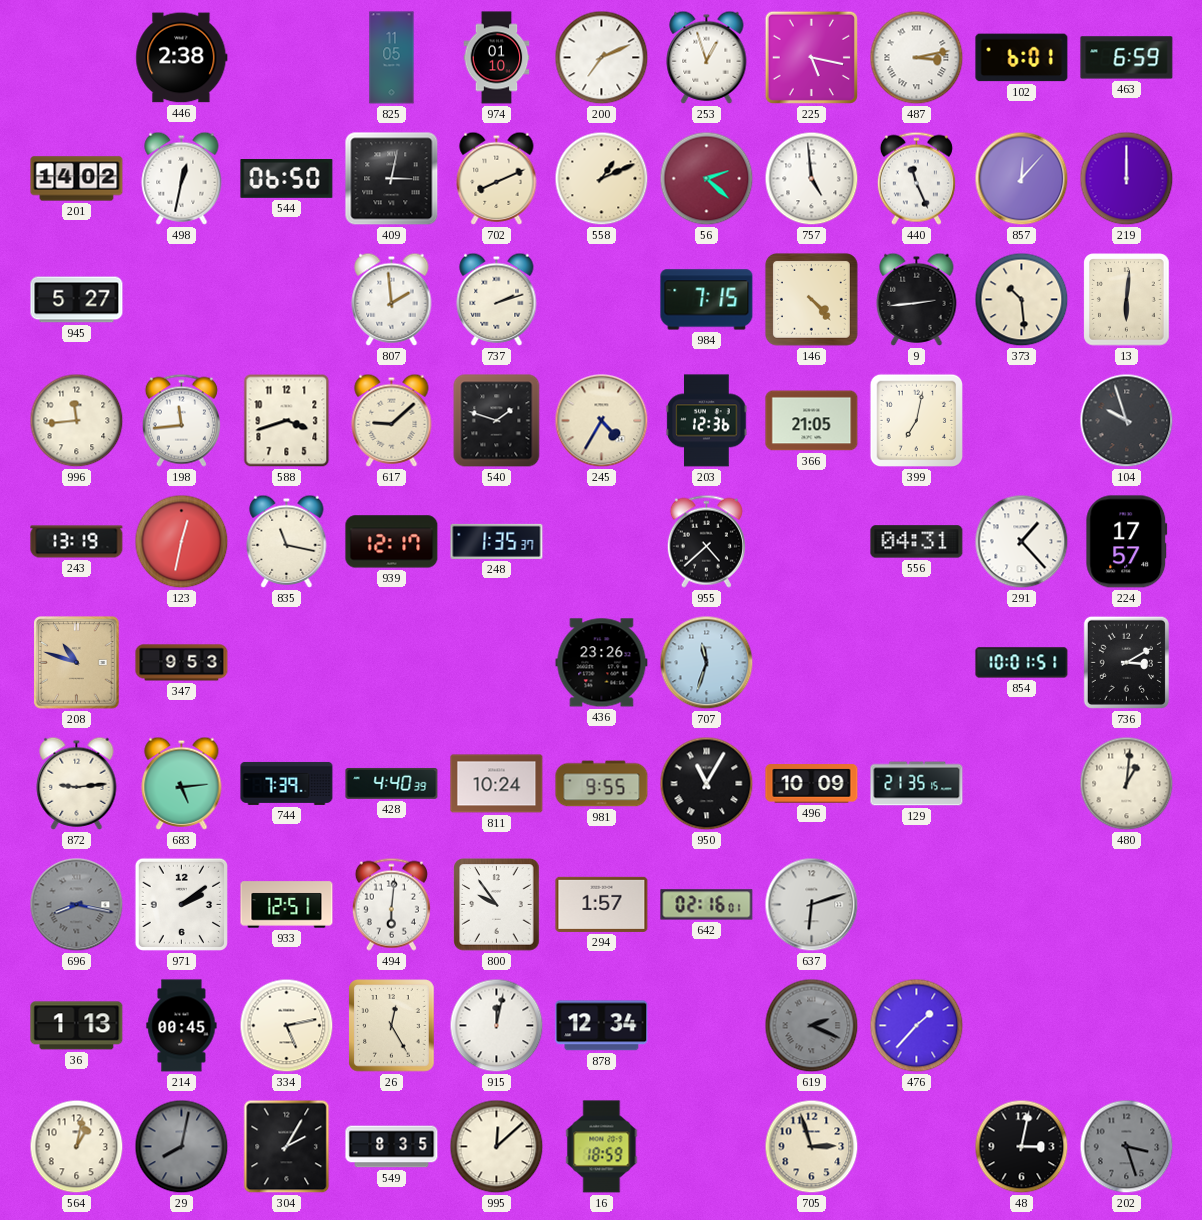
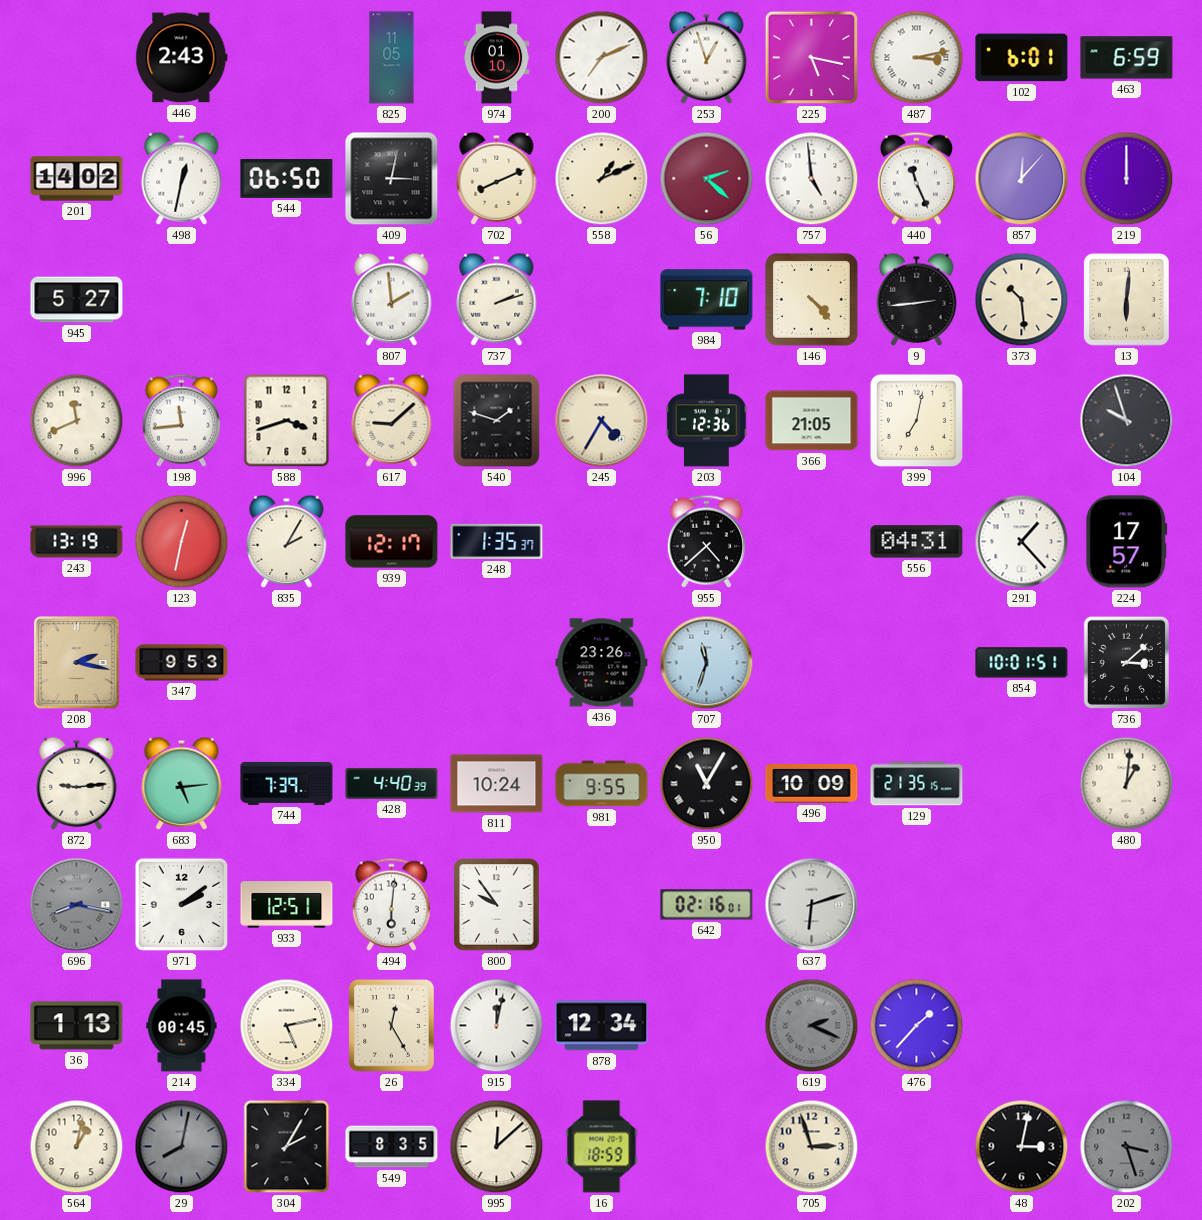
446: 2:38 -> 2:43 (182, 58)
984: 7:15 -> 7:10 (707, 300)
996: 11:44 -> 11:41 (77, 421)
835: 11:17 -> 2:05 (287, 541)
208: 10:48 -> 2:17 (77, 663)
736: 3:10 -> 3:08 (1126, 662)
294: 1:57 -> none (602, 904)
